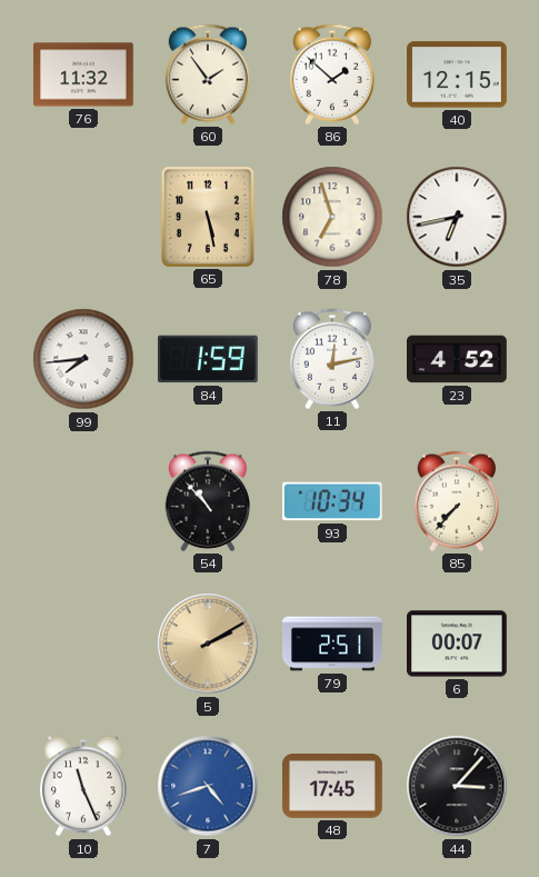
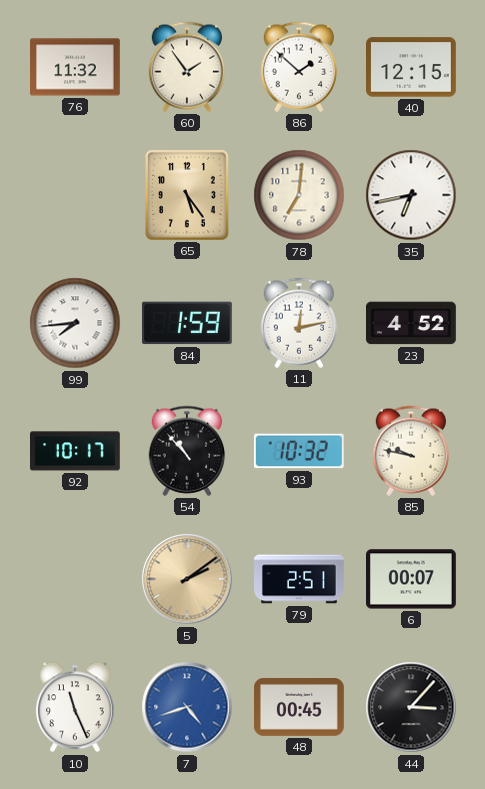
65: 5:28 -> 5:24 (187, 195)
78: 6:57 -> 7:01 (299, 195)
92: none -> 10:17 (76, 451)
93: 10:34 -> 10:32 (299, 451)
85: 7:37 -> 9:47 (411, 451)
5: 2:10 -> 2:09 (187, 579)
48: 17:45 -> 00:45 (300, 708)
